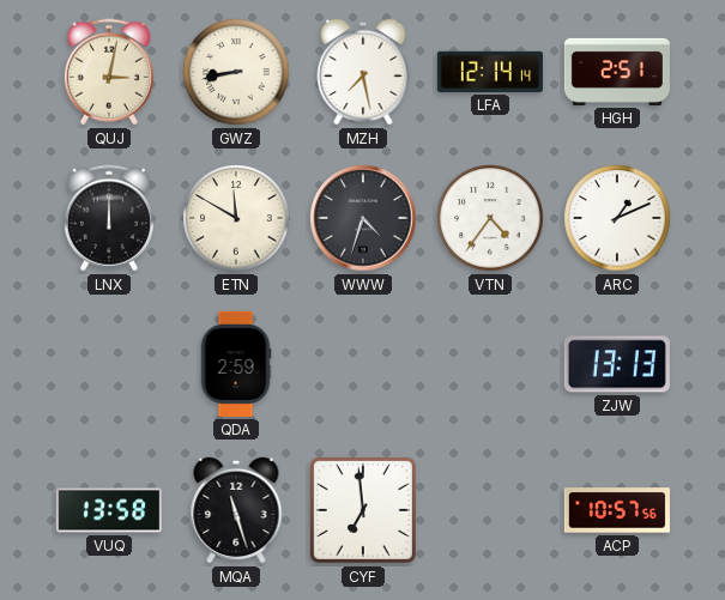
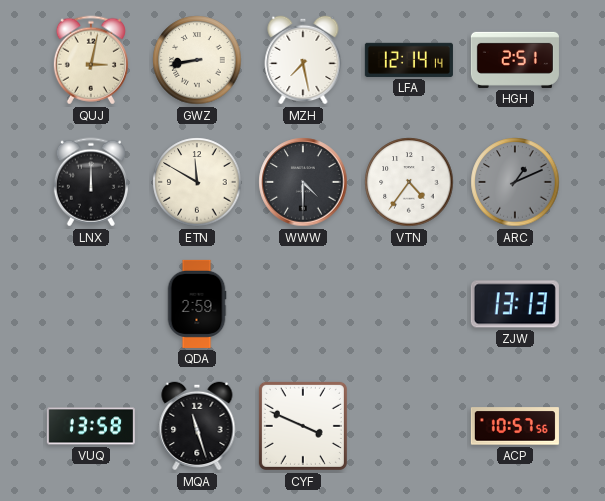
WWW: 4:33 -> 4:30 (303, 182)
ARC dial: white -> grey (515, 182)
CYF: 6:59 -> 3:49 (303, 426)
